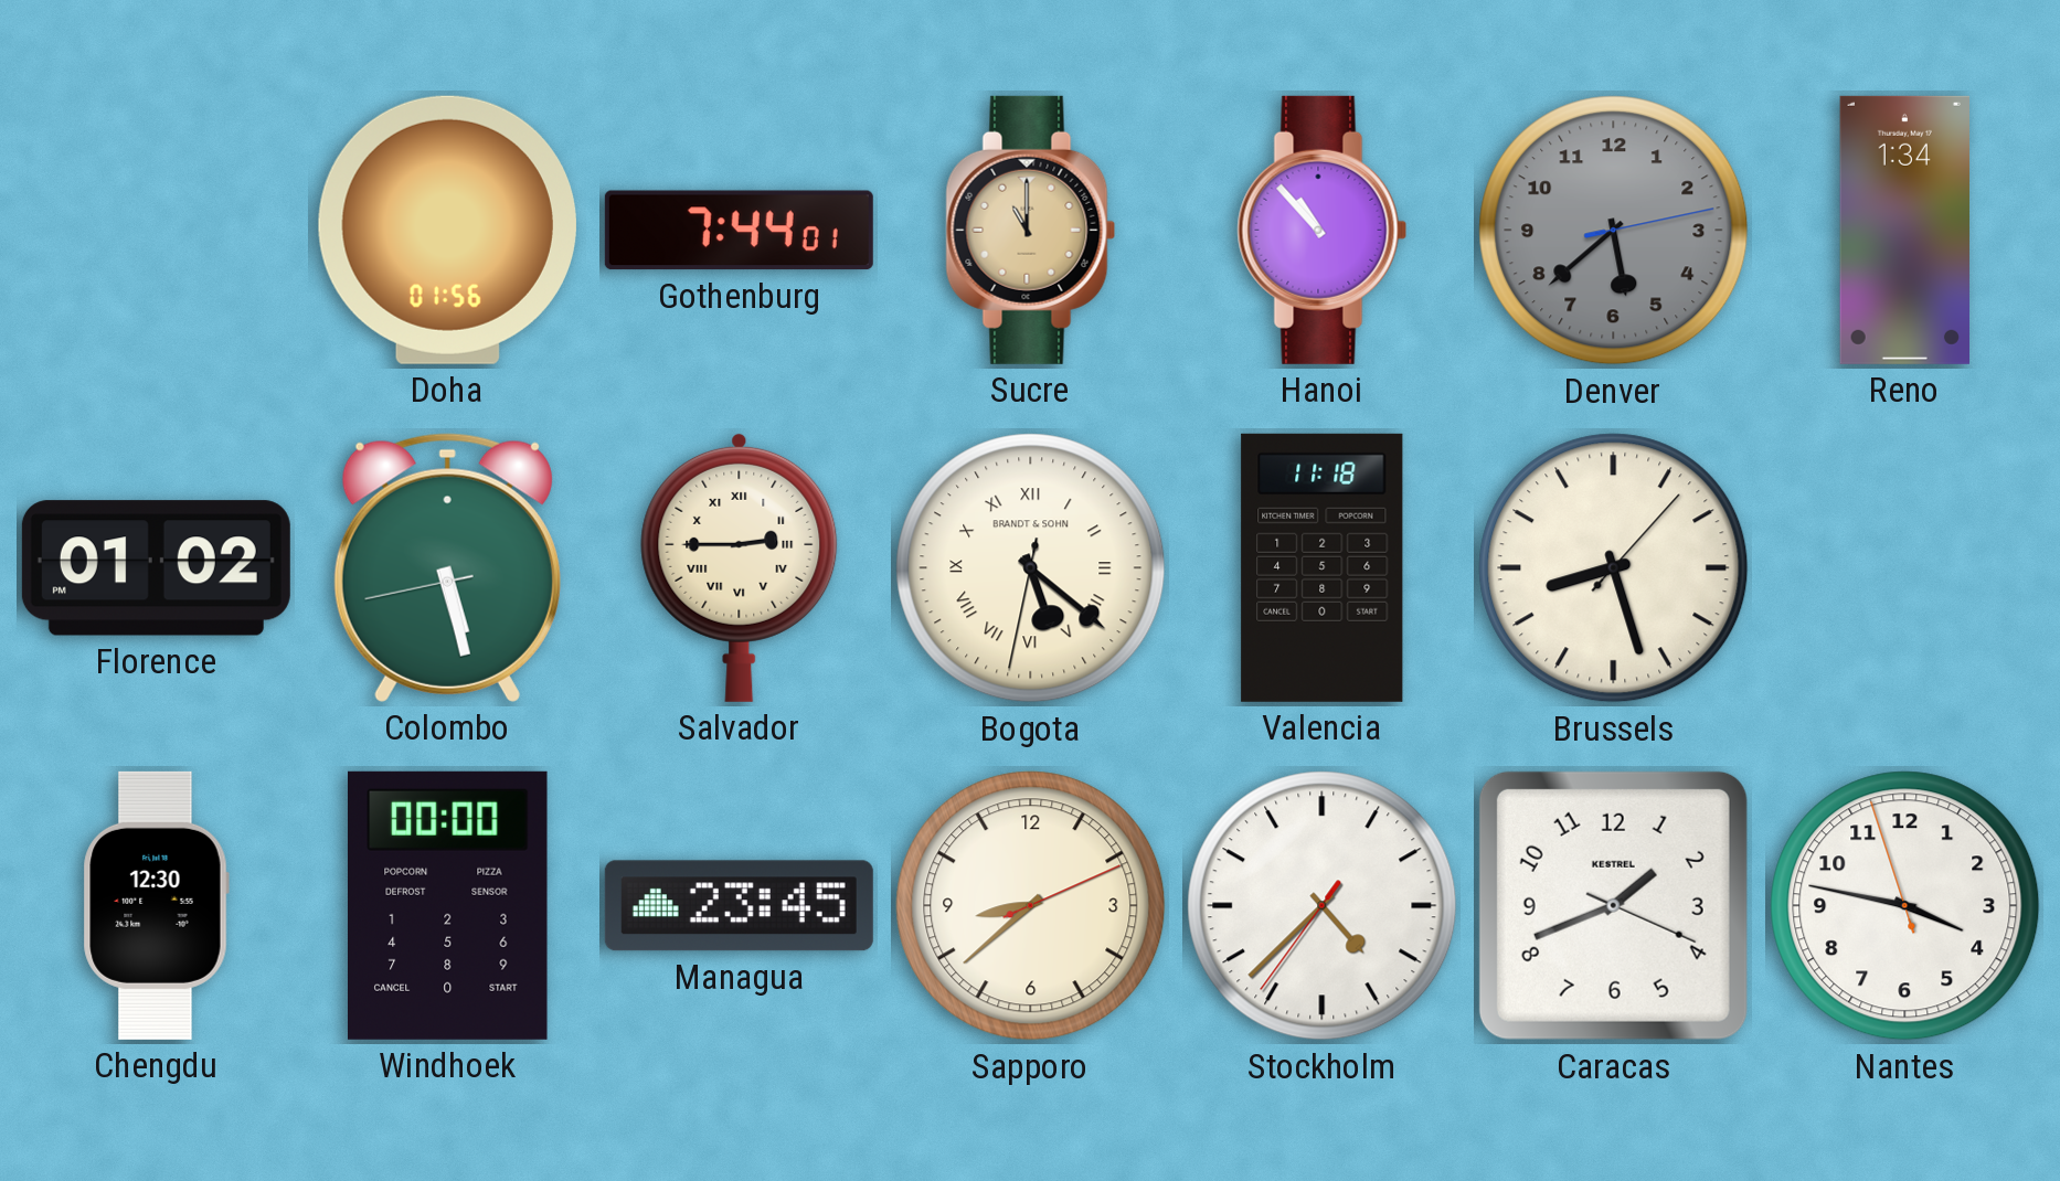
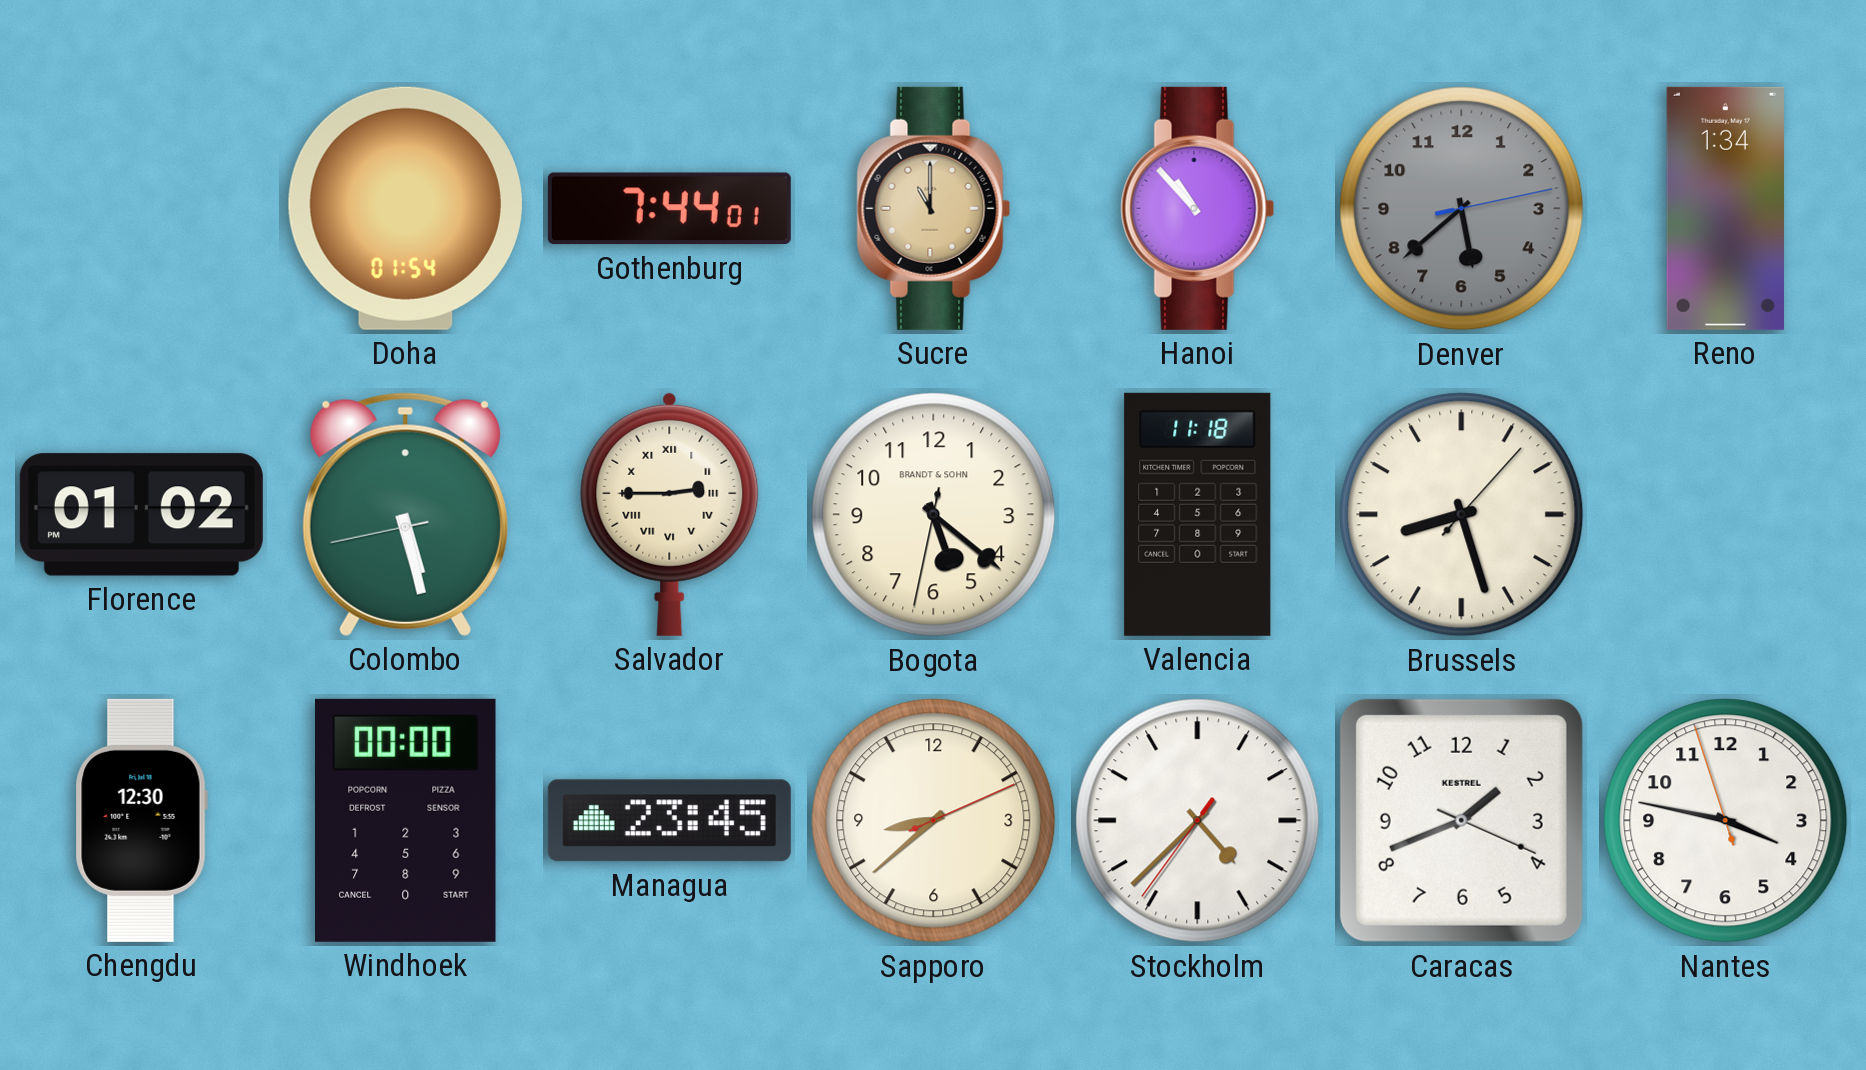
Doha: 01:56 -> 01:54 (405, 208)
Bogota numerals: Roman -> Arabic (934, 515)
